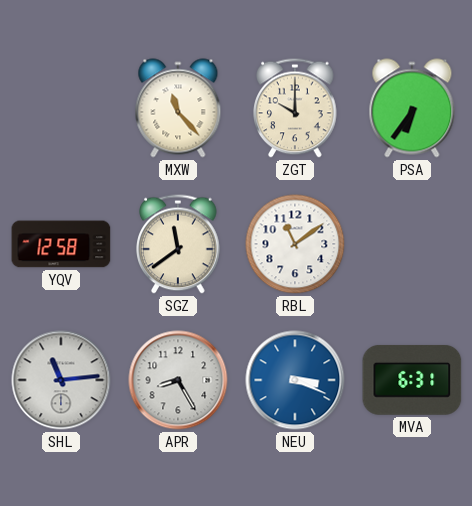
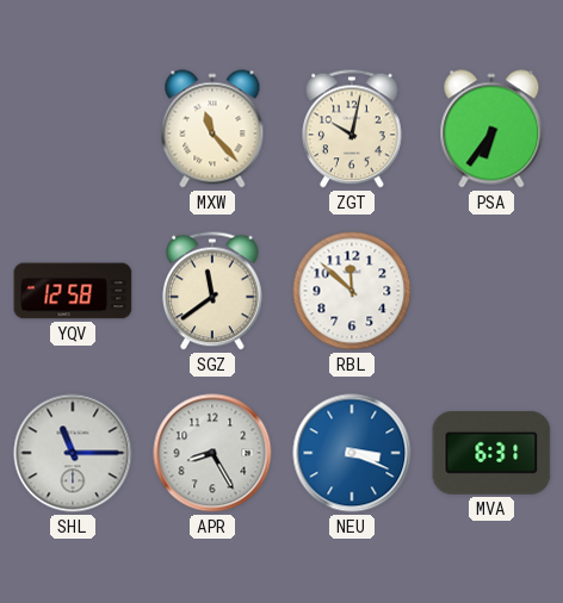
ZGT: 10:00 -> 10:02 (352, 129)
RBL: 11:09 -> 11:52 (352, 291)
SHL: 11:14 -> 11:15 (73, 453)
